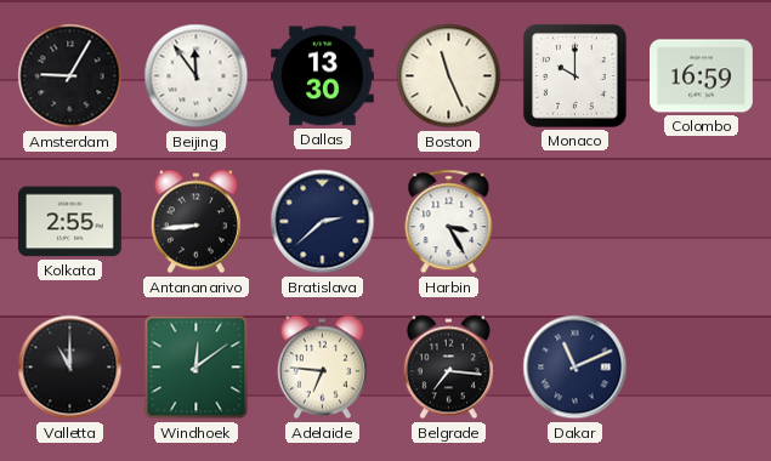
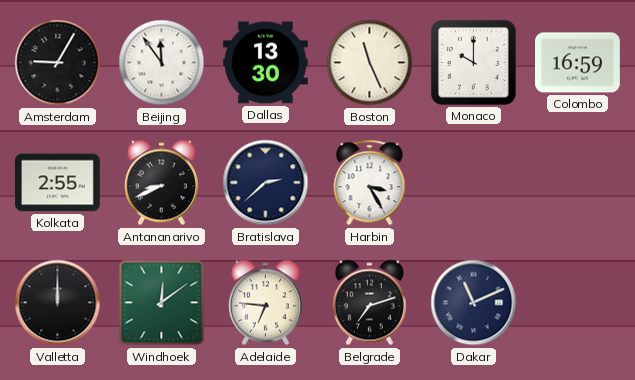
Antananarivo: 8:44 -> 8:41 (161, 183)
Valletta: 11:00 -> 12:00 (58, 303)
Belgrade: 7:16 -> 7:12 (369, 303)
